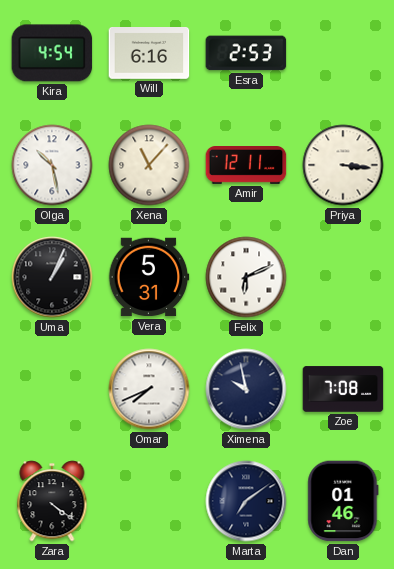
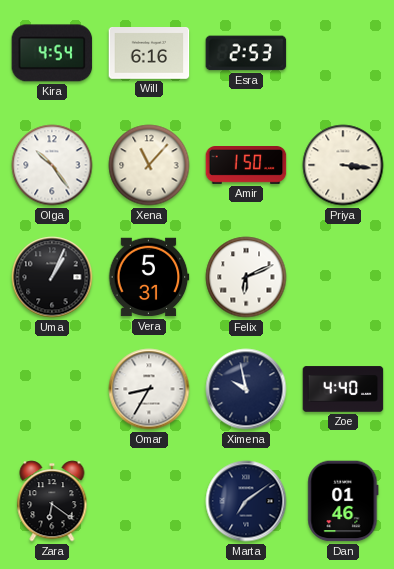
Olga: 10:28 -> 10:24 (52, 165)
Amir: 12:11 -> 1:50 (246, 166)
Omar: 7:41 -> 8:35 (149, 389)
Zoe: 7:08 -> 4:40 (343, 389)
Zara: 4:21 -> 6:21 (52, 501)
